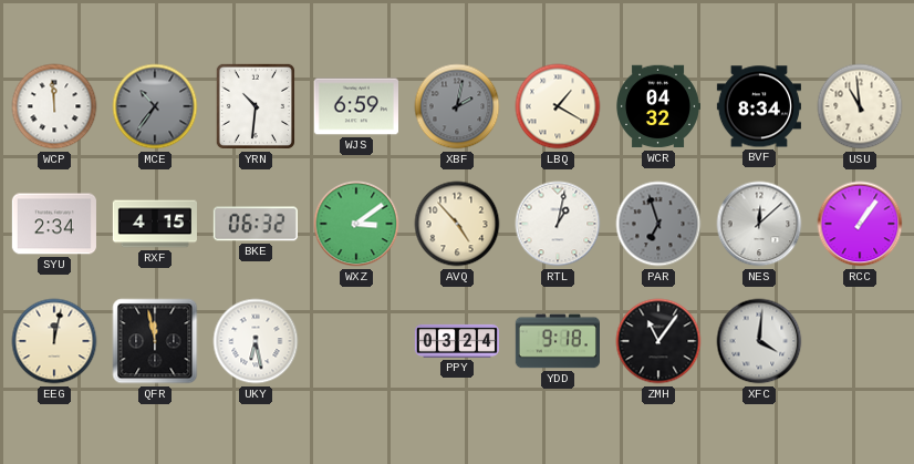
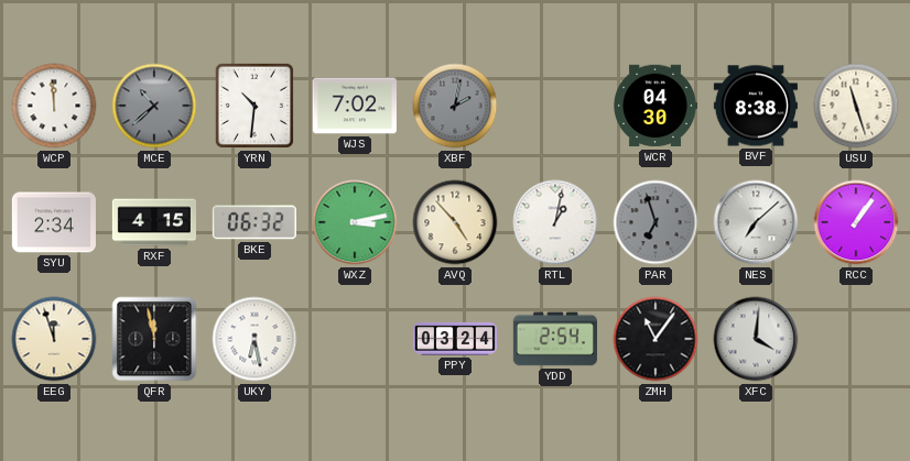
MCE: 10:36 -> 10:38 (154, 106)
WJS: 6:59 -> 7:02 (355, 106)
LBQ: 1:20 -> none (558, 106)
WCR: 04:32 -> 04:30 (656, 106)
BVF: 8:34 -> 8:38 (756, 106)
USU: 10:59 -> 11:27 (856, 106)
WXZ: 3:09 -> 3:13 (355, 222)
NES: 12:08 -> 7:08 (756, 222)
EEG: 12:02 -> 11:57 (54, 339)
YDD: 9:18 -> 2:54 (555, 339)
